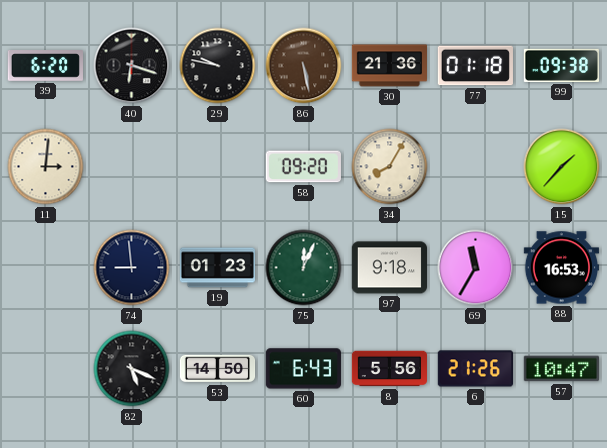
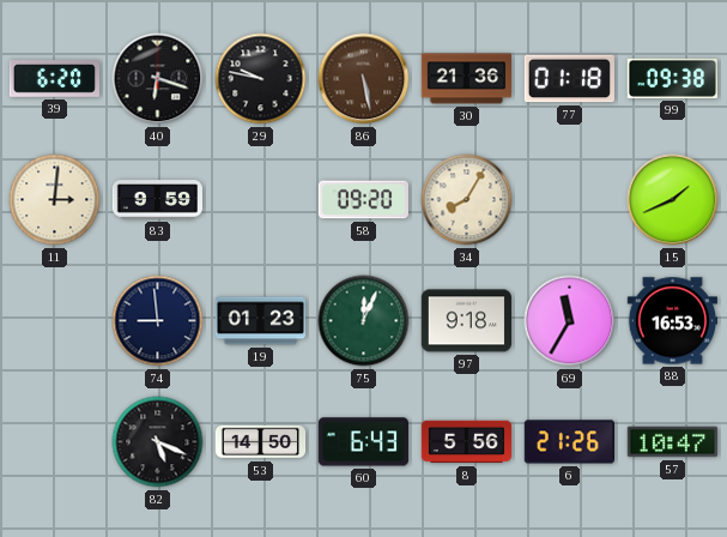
83: none -> 9:59 (157, 200)
15: 1:37 -> 1:41 (673, 200)
